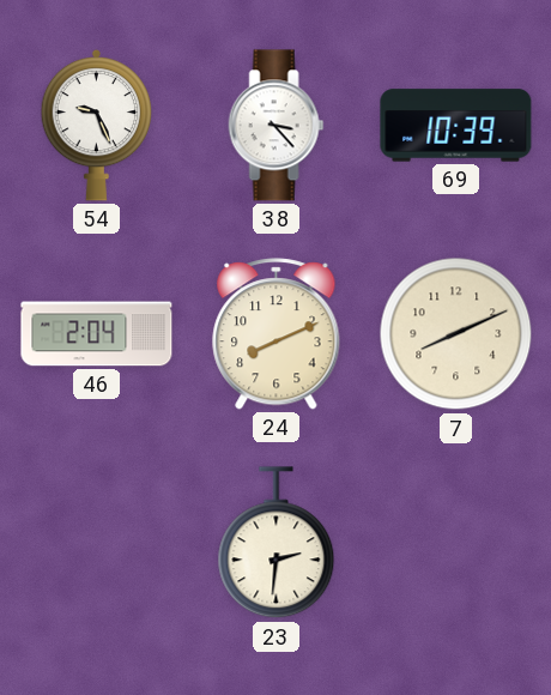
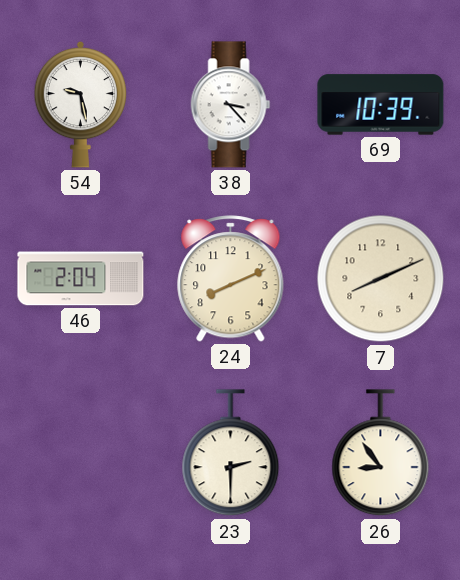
54: 9:26 -> 9:28 (81, 104)
23: 2:31 -> 2:30 (231, 453)
26: none -> 8:54 (381, 453)
